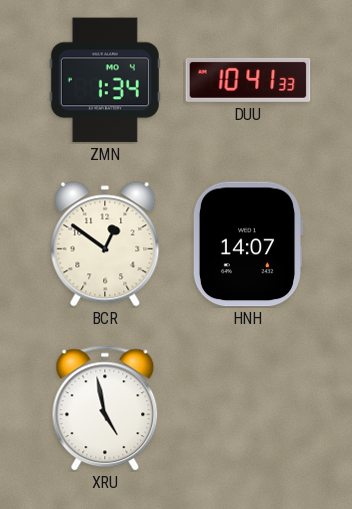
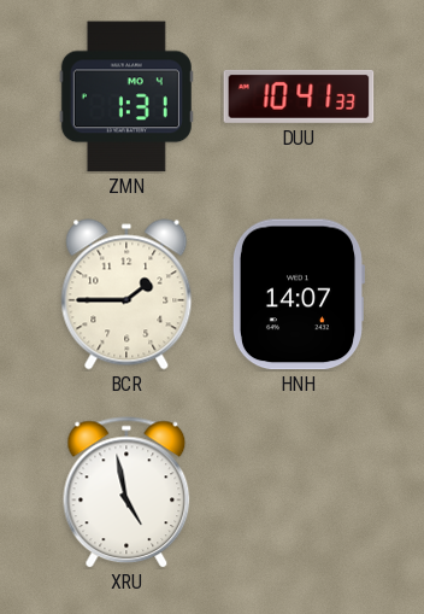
ZMN: 1:34 -> 1:31 (126, 97)
BCR: 12:51 -> 1:45 (126, 294)
